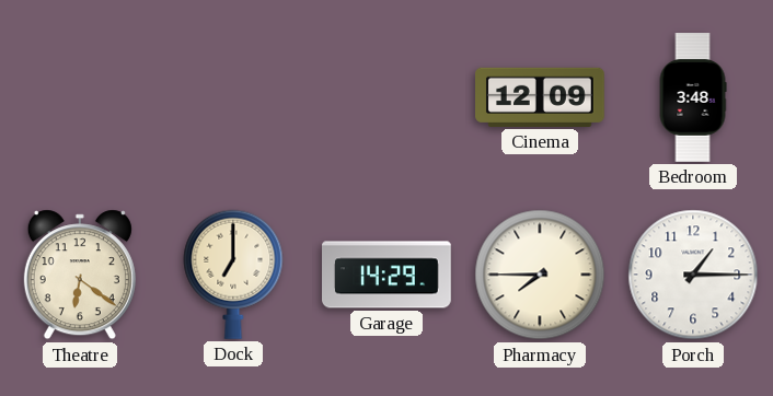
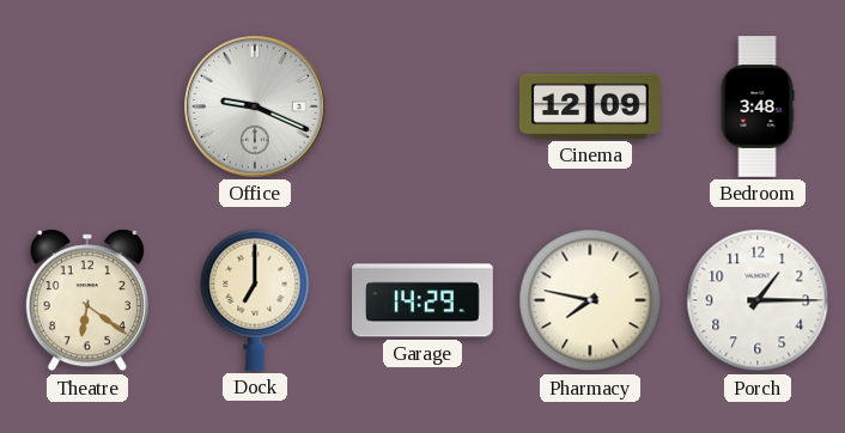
Office: none -> 9:19 (256, 108)
Pharmacy: 7:45 -> 7:47 (590, 300)
